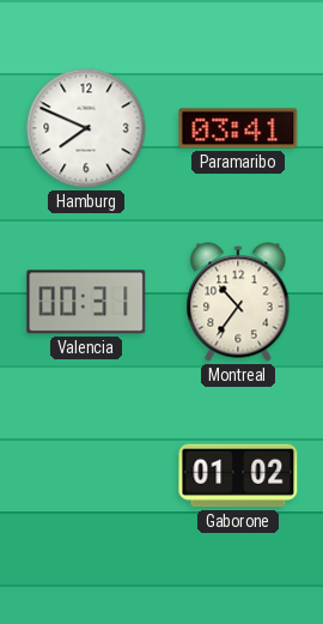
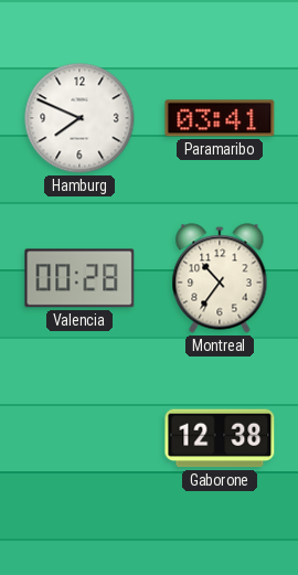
Valencia: 00:31 -> 00:28 (79, 278)
Gaborone: 01:02 -> 12:38 (220, 438)
